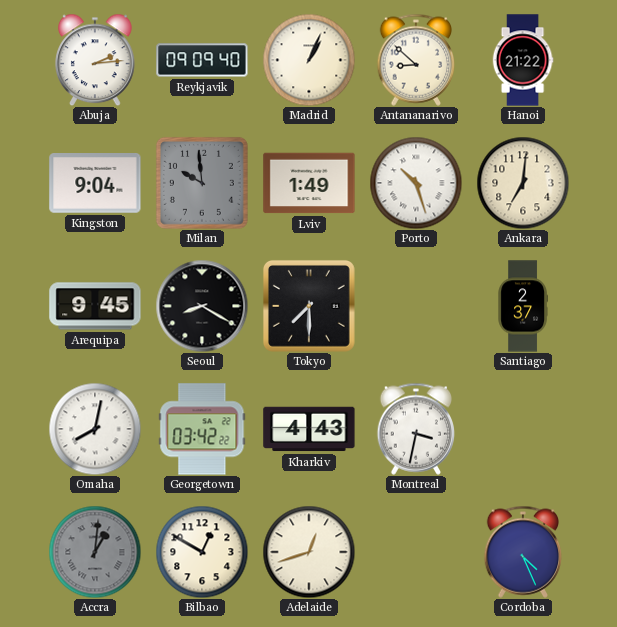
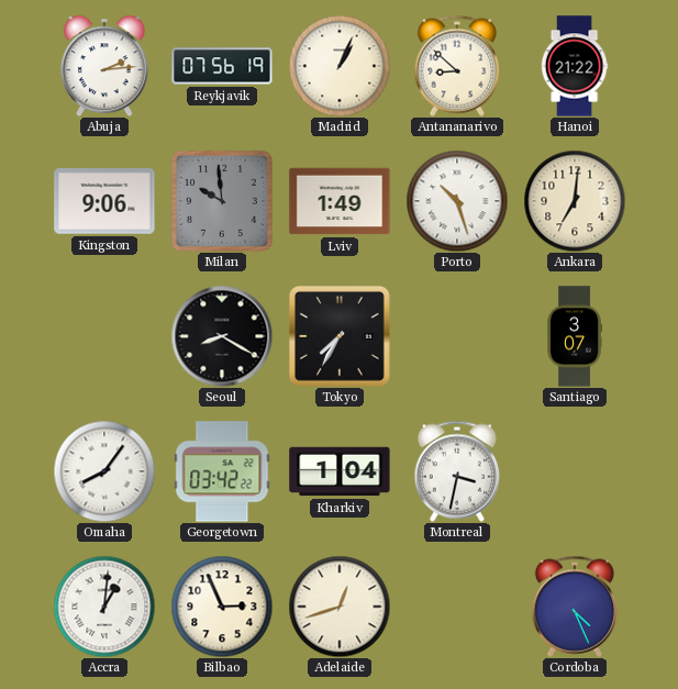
Reykjavik: 09:09 -> 07:56 (222, 66)
Kingston: 9:04 -> 9:06 (104, 201)
Arequipa: 9:45 -> none (95, 306)
Tokyo: 7:30 -> 7:35 (340, 336)
Santiago: 2:37 -> 3:07 (574, 336)
Omaha: 8:02 -> 8:06 (104, 471)
Kharkiv: 4:43 -> 1:04 (340, 471)
Accra dial: grey -> white (104, 607)
Bilbao: 12:50 -> 2:56 (222, 607)
